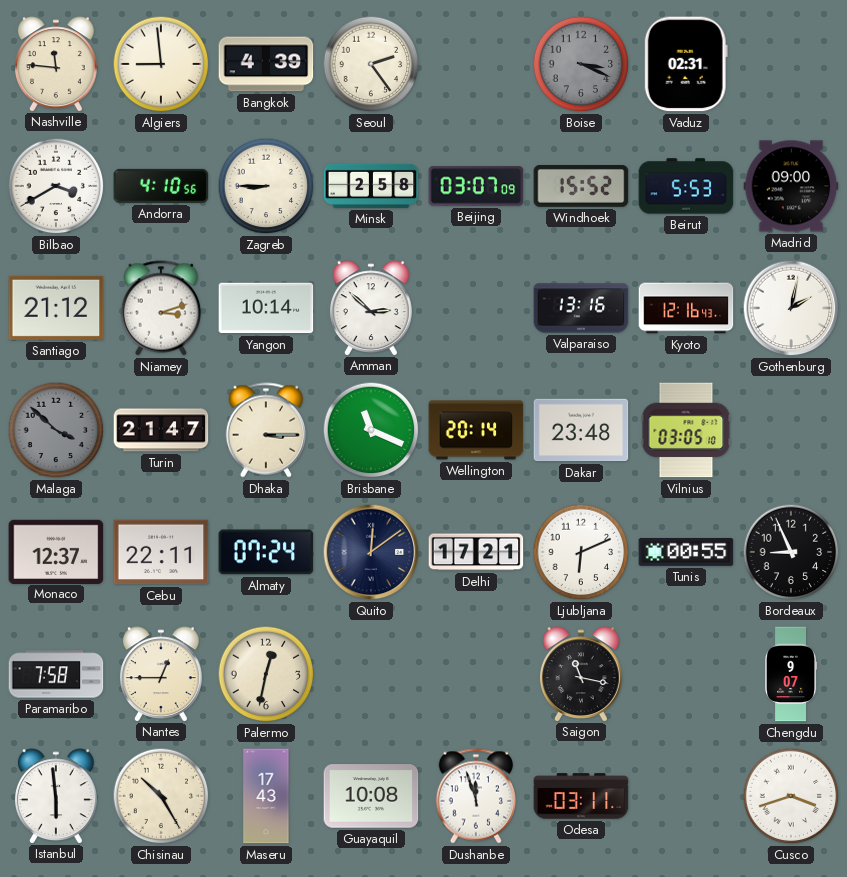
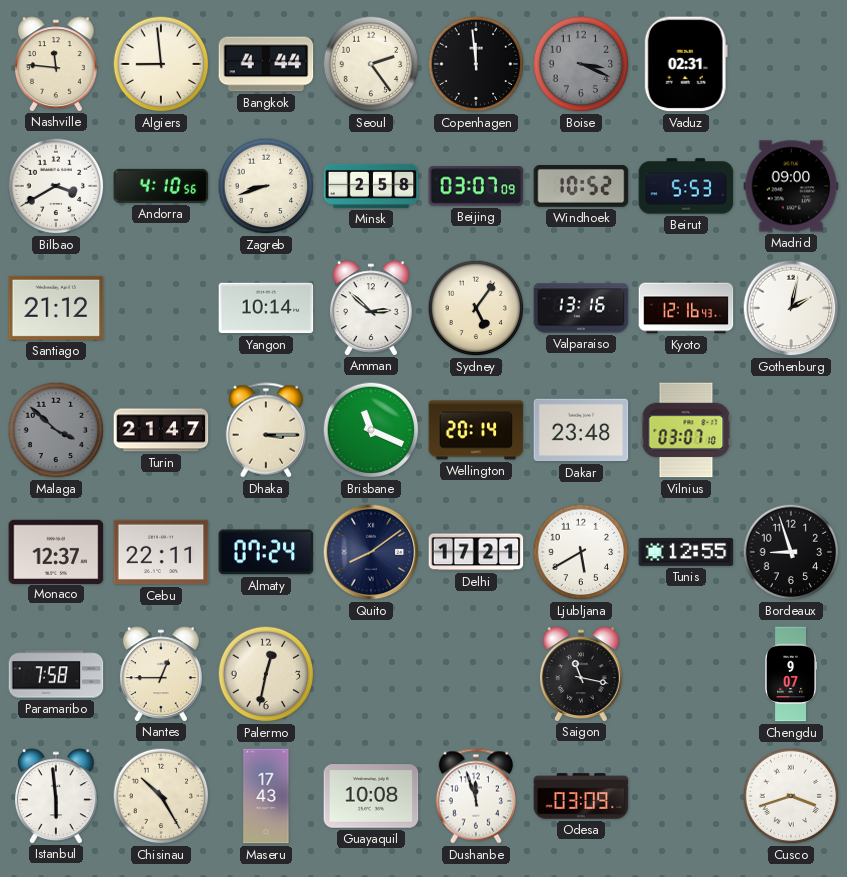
Bangkok: 4:39 -> 4:44 (266, 64)
Copenhagen: none -> 11:59 (476, 64)
Zagreb: 8:45 -> 8:42 (266, 186)
Windhoek: 15:52 -> 10:52 (581, 187)
Niamey: 3:12 -> none (160, 308)
Sydney: none -> 5:06 (476, 308)
Vilnius: 03:05 -> 03:07 (686, 430)
Quito: 12:09 -> 8:09 (371, 552)
Ljubljana: 6:11 -> 5:40 (581, 552)
Tunis: 00:55 -> 12:55 (686, 552)
Bordeaux: 8:56 -> 8:57 (791, 552)
Odesa: 03:11 -> 03:09 (581, 796)
